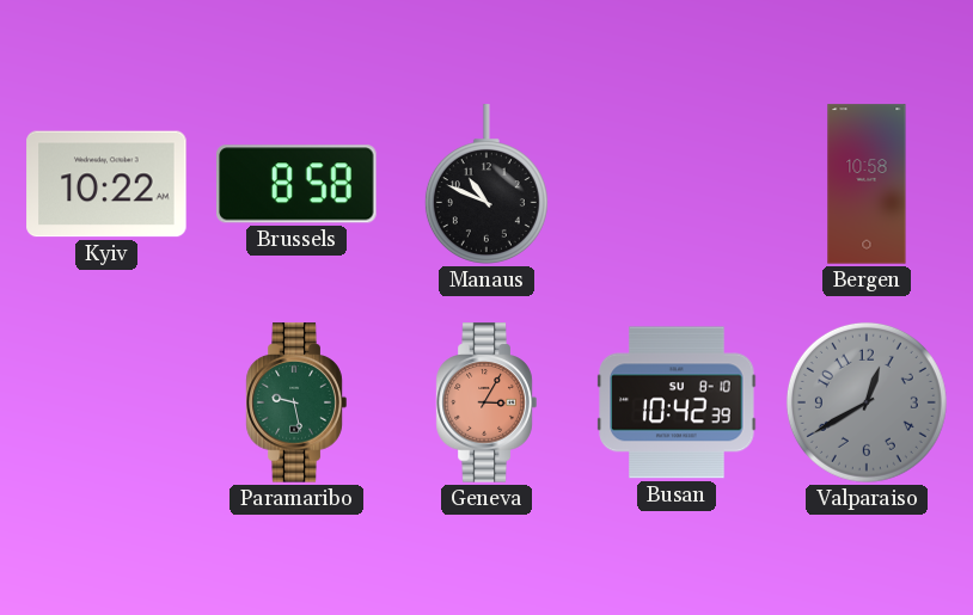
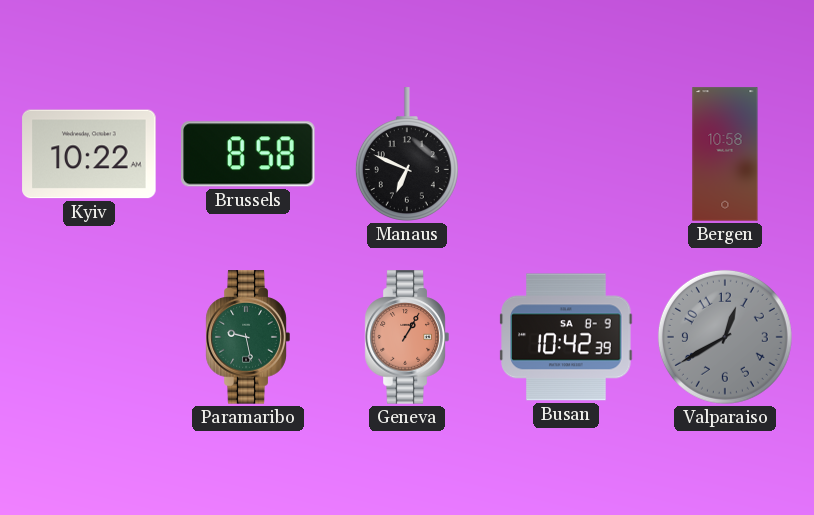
Manaus: 10:49 -> 6:49 (407, 154)
Geneva: 3:05 -> 1:05 (407, 337)
Busan date: SU 8-10 -> SA 8-9 (566, 337)
